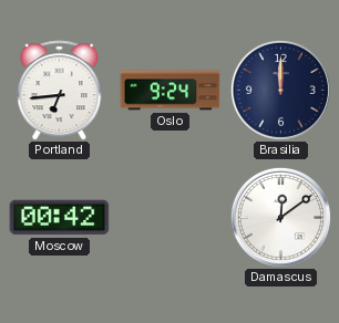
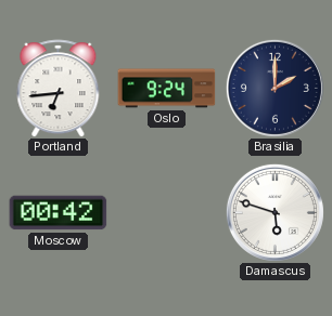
Brasilia: 12:00 -> 2:00 (274, 88)
Damascus: 12:09 -> 5:48 (274, 212)
